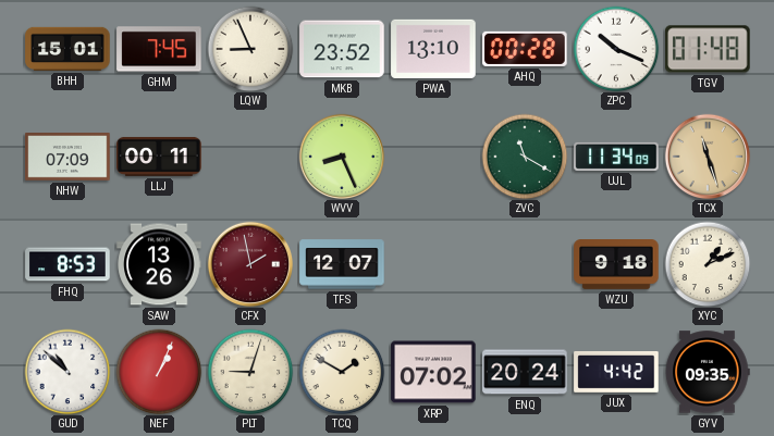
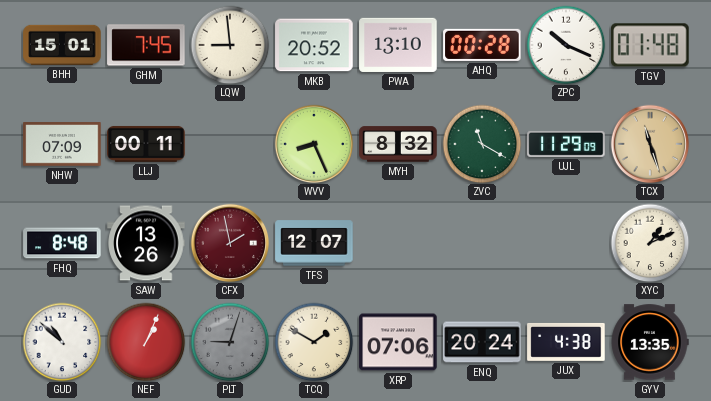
LQW: 8:56 -> 8:59 (230, 45)
MKB: 23:52 -> 20:52 (314, 45)
MYH: none -> 8:32 (398, 144)
UJL: 11:34 -> 11:29 (566, 144)
FHQ: 8:53 -> 8:48 (62, 243)
WZU: 9:18 -> none (616, 264)
PLT dial: cream -> grey (230, 342)
XRP: 07:02 -> 07:06 (398, 342)
JUX: 4:42 -> 4:38 (566, 342)
GYV: 09:35 -> 13:35 (650, 342)
